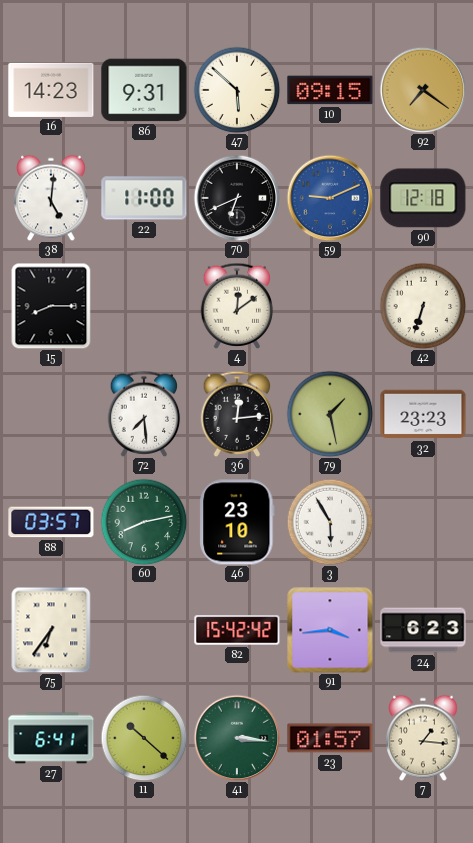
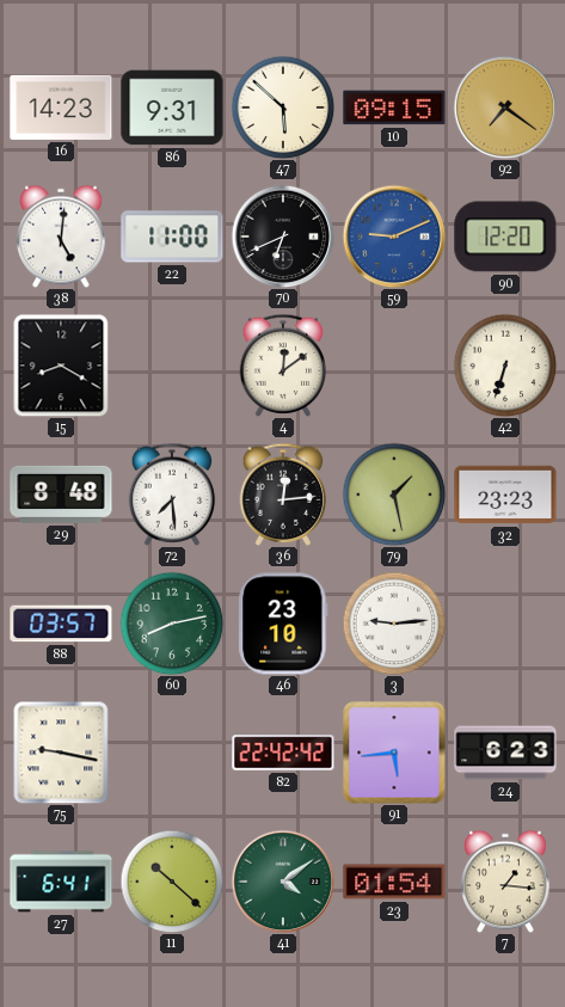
90: 12:18 -> 12:20 (505, 237)
15: 8:15 -> 8:20 (61, 366)
29: none -> 8:48 (61, 495)
3: 5:55 -> 9:14 (394, 624)
75: 6:36 -> 9:17 (61, 753)
82: 15:42 -> 22:42 (283, 753)
91: 3:44 -> 5:44 (394, 753)
41: 3:16 -> 4:09 (283, 882)
23: 01:57 -> 01:54 (394, 882)
